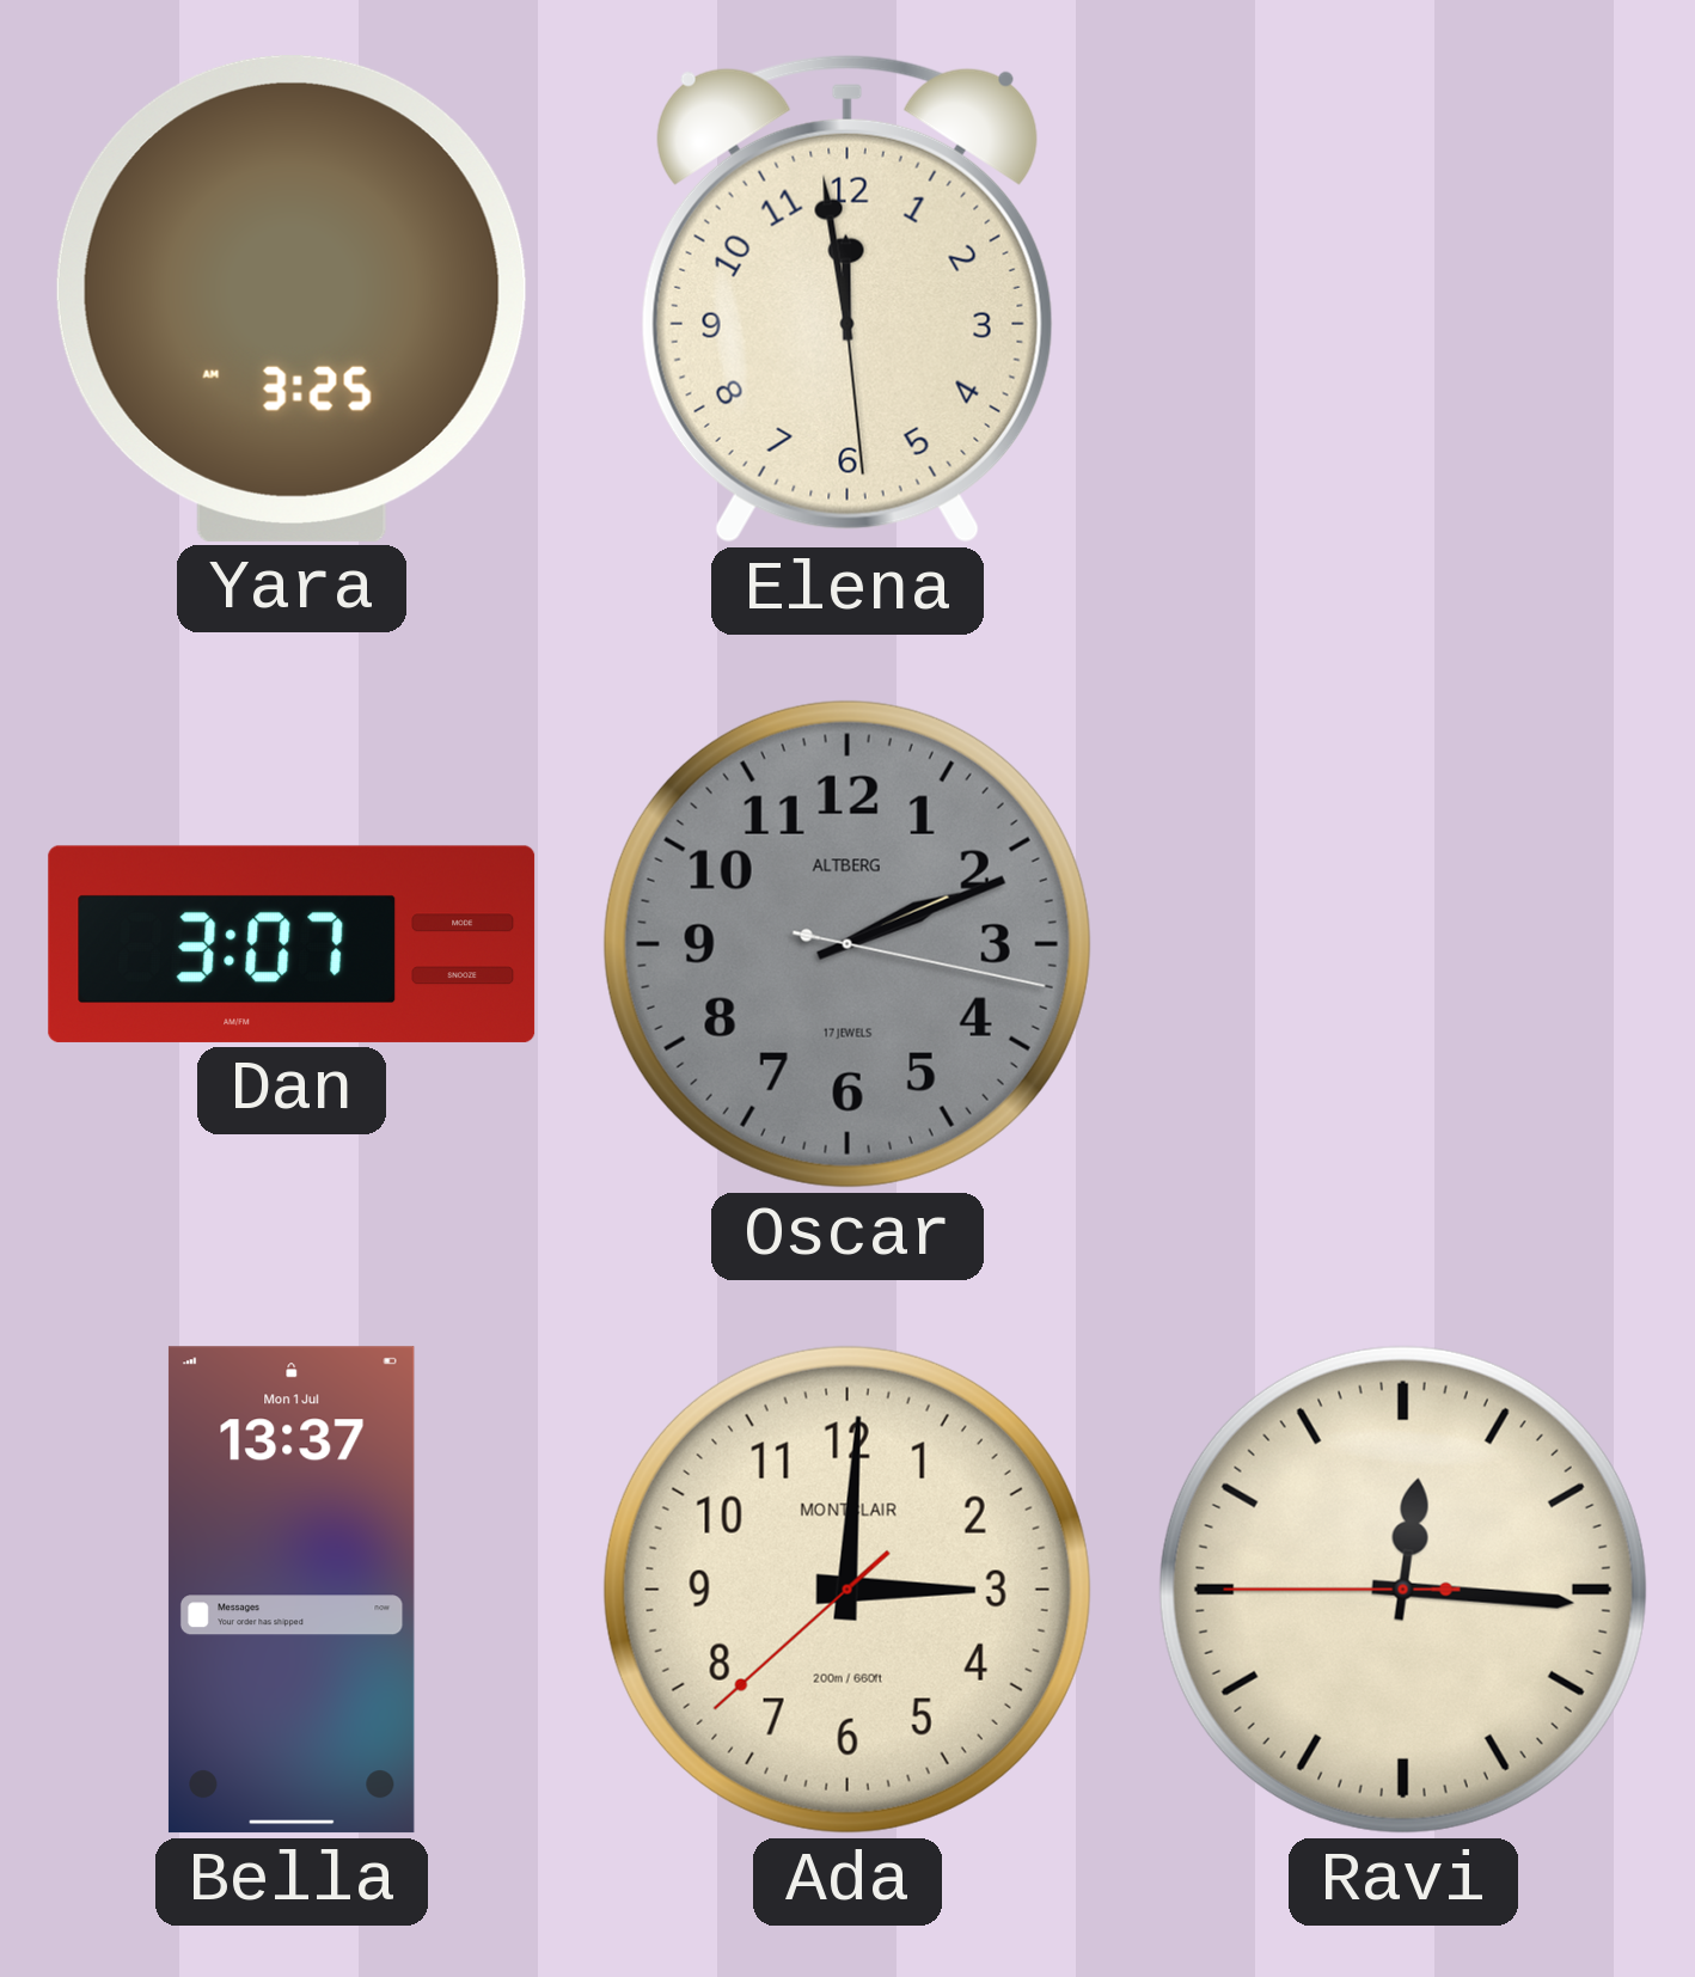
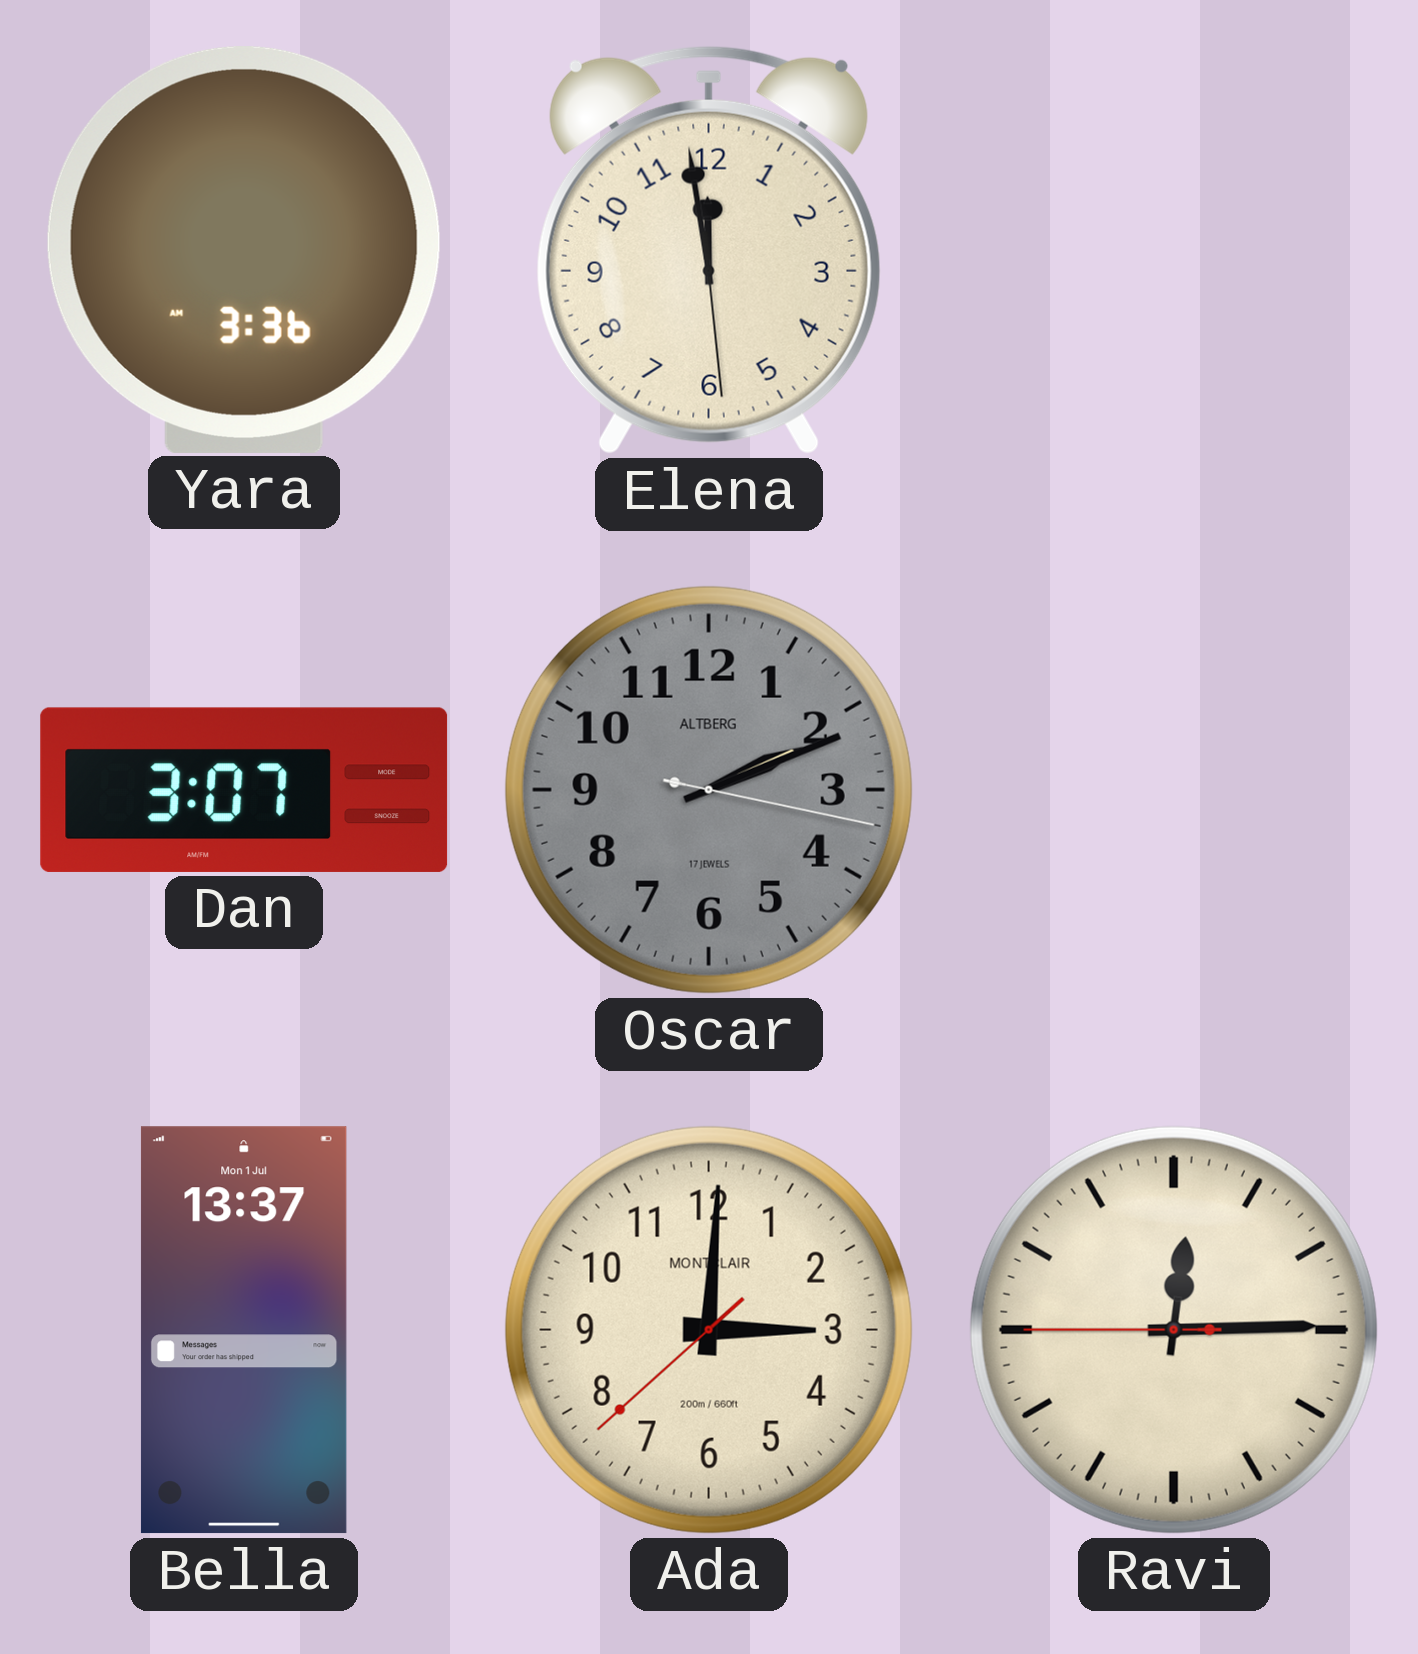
Yara: 3:25 -> 3:36 (244, 250)
Ravi: 12:15 -> 12:14 (1174, 1330)
